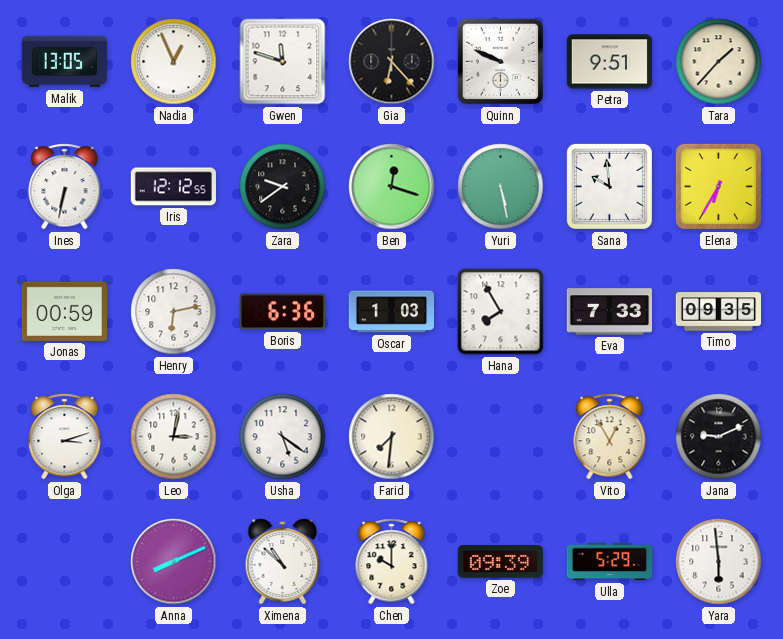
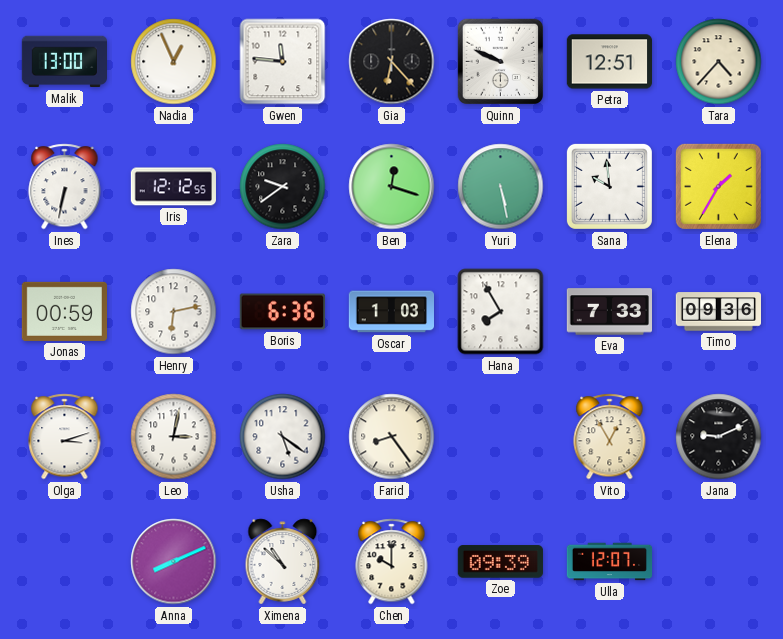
Malik: 13:05 -> 13:00 (64, 62)
Gwen: 11:48 -> 11:46 (283, 62)
Petra: 9:51 -> 12:51 (609, 62)
Tara: 1:37 -> 4:37 (719, 62)
Elena: 6:35 -> 1:35 (718, 186)
Timo: 09:35 -> 09:36 (718, 312)
Farid: 7:31 -> 8:24 (392, 437)
Ulla: 5:29 -> 12:07 (610, 562)
Yara: 5:59 -> none (719, 562)
